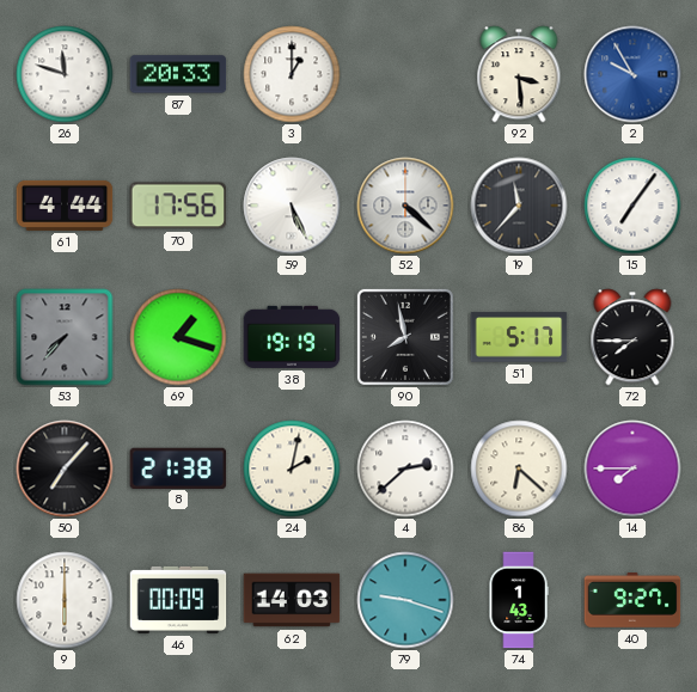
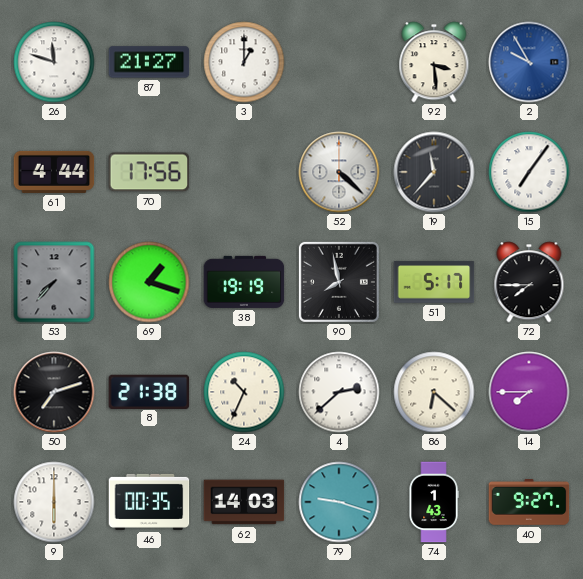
87: 20:33 -> 21:27 (149, 62)
59: 5:26 -> none (292, 206)
50: 7:07 -> 7:12 (54, 392)
24: 2:02 -> 10:34 (244, 392)
46: 00:09 -> 00:35 (149, 502)
